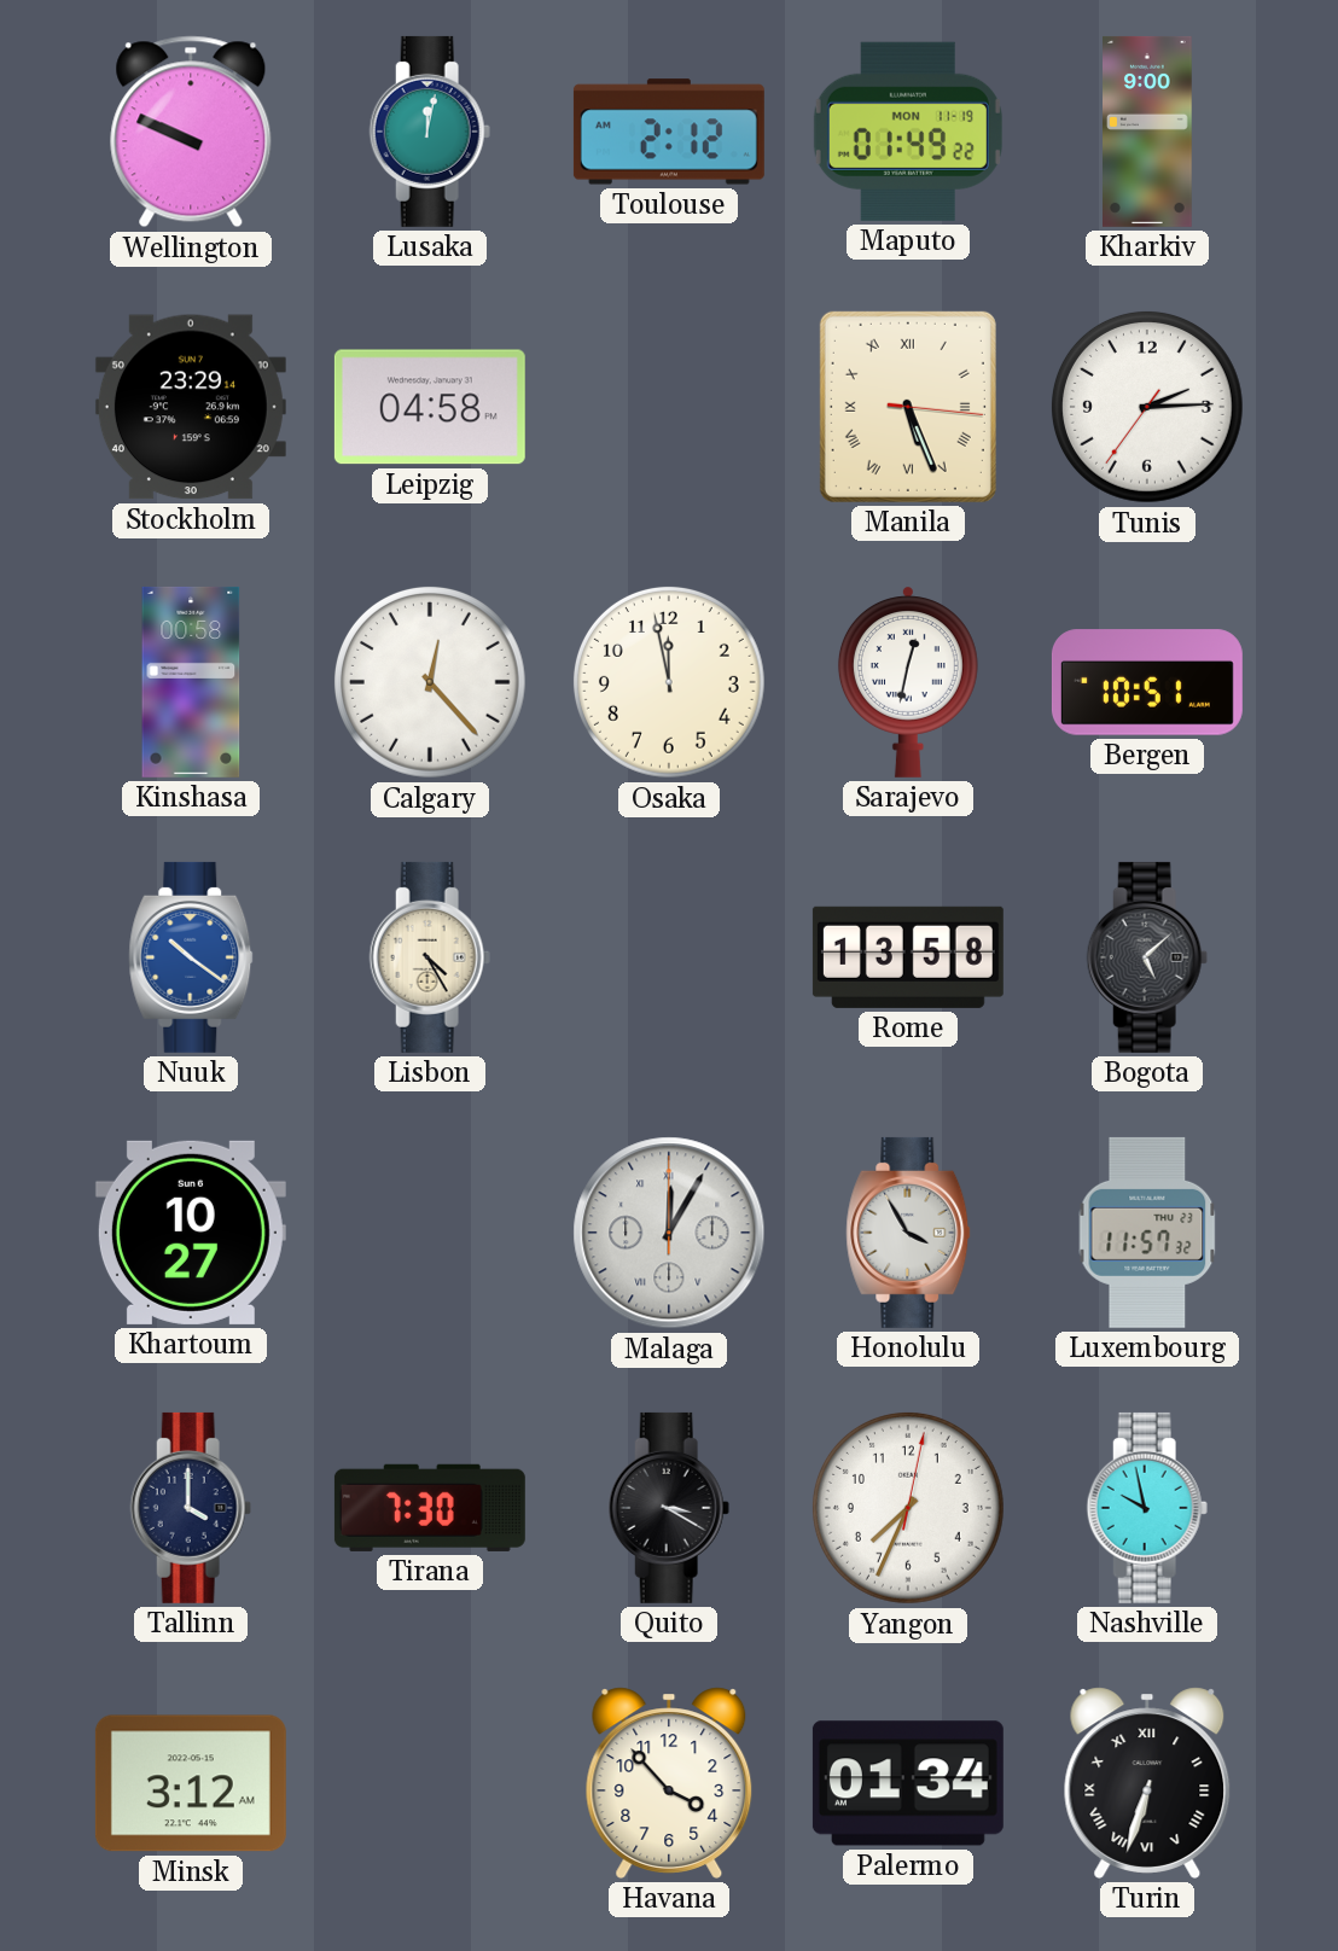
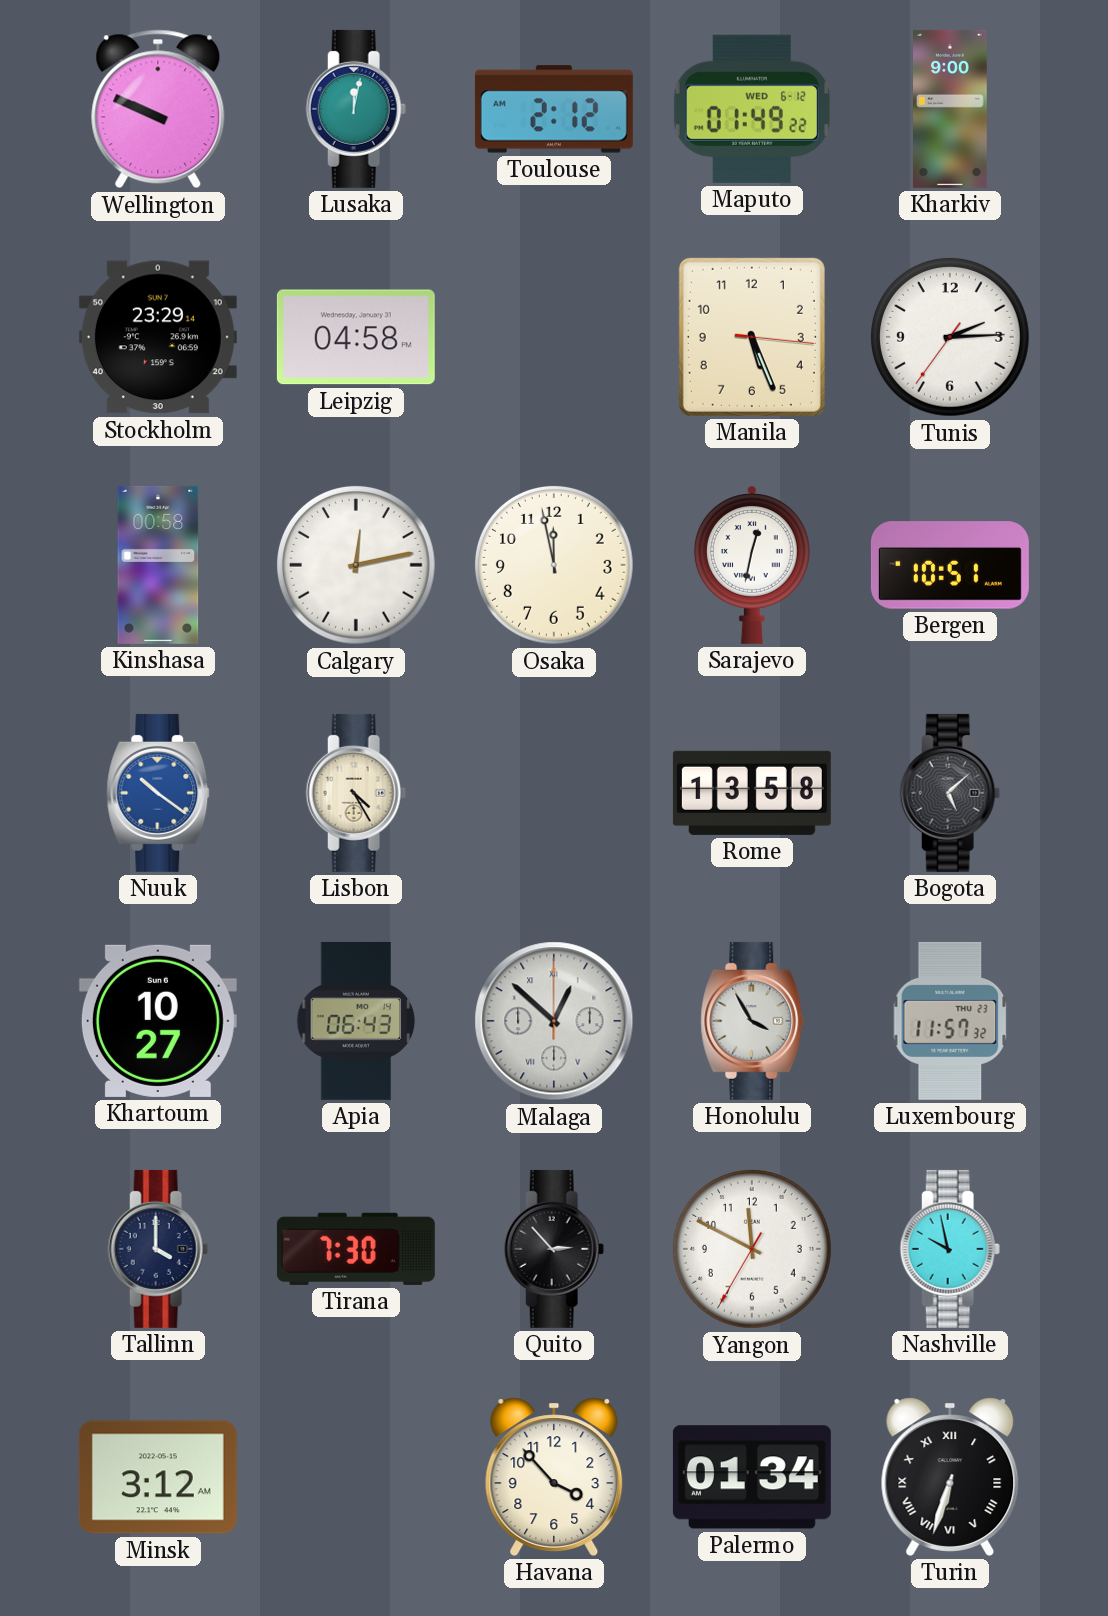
Maputo date: MON 11-19 -> WED 6-12 (752, 109)
Manila numerals: Roman -> Arabic (752, 337)
Calgary: 12:23 -> 12:13 (356, 565)
Apia: none -> 06:43 (356, 1021)
Malaga: 12:05 -> 12:52 (554, 1021)
Quito: 3:20 -> 2:53 (554, 1249)
Yangon: 7:34 -> 11:49 (752, 1249)
